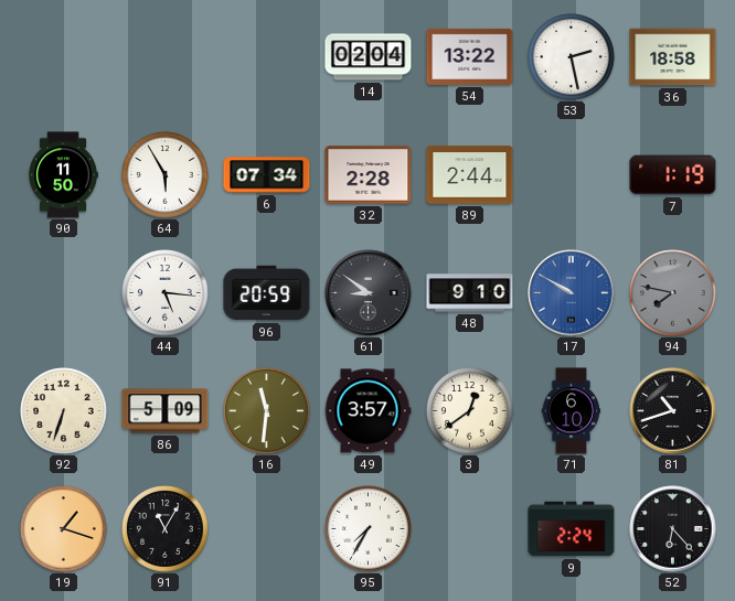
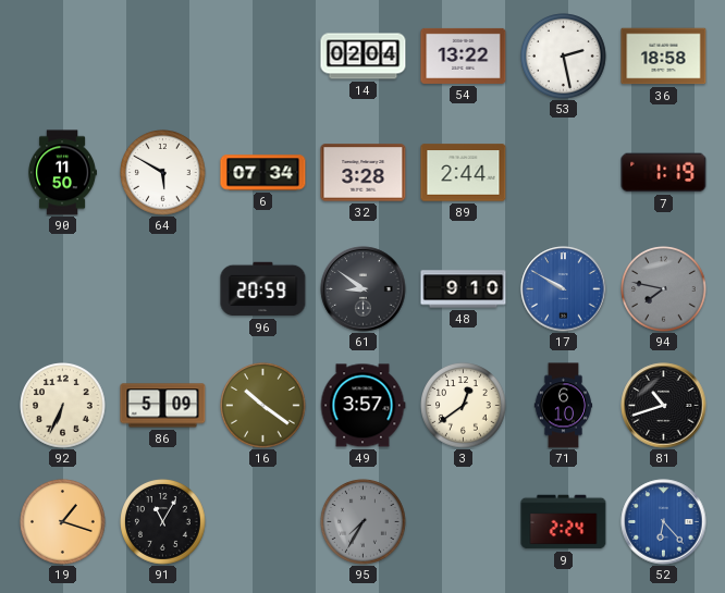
64: 5:55 -> 5:50 (163, 173)
32: 2:28 -> 3:28 (364, 173)
44: 5:16 -> none (166, 293)
92: 6:33 -> 6:34 (63, 406)
16: 11:31 -> 10:21 (263, 406)
95 dial: white -> grey (364, 522)
52 dial: black -> blue (664, 522)
